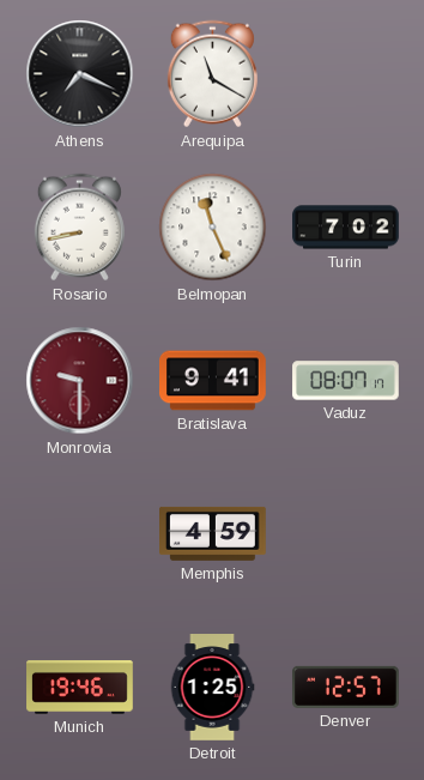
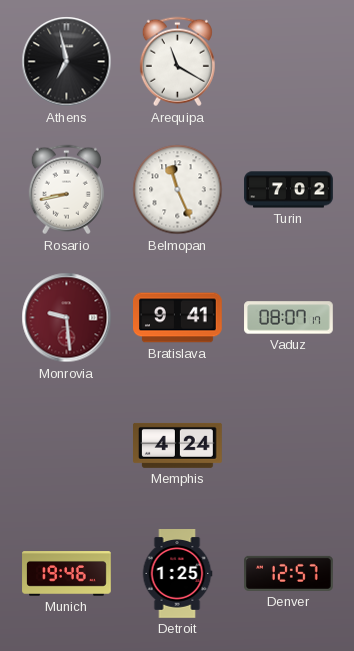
Athens: 7:19 -> 6:58 (67, 62)
Monrovia: 9:30 -> 9:29 (67, 318)
Memphis: 4:59 -> 4:24 (178, 445)
